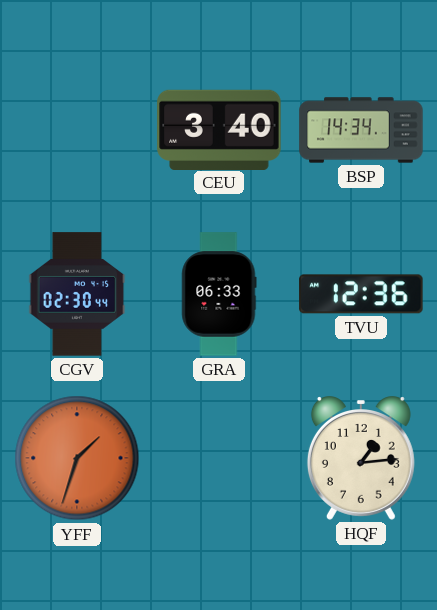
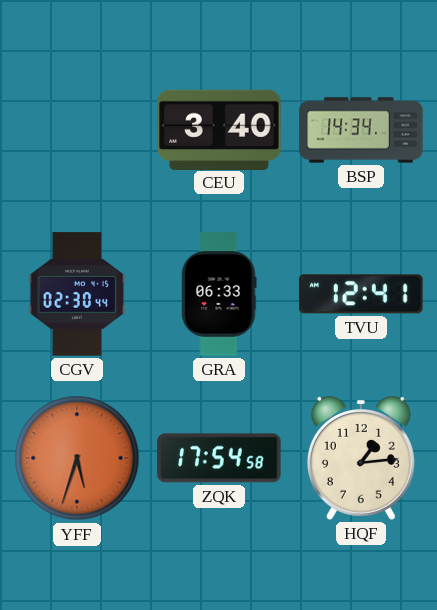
TVU: 12:36 -> 12:41 (361, 294)
YFF: 1:33 -> 5:33 (77, 458)
ZQK: none -> 17:54 (219, 458)
